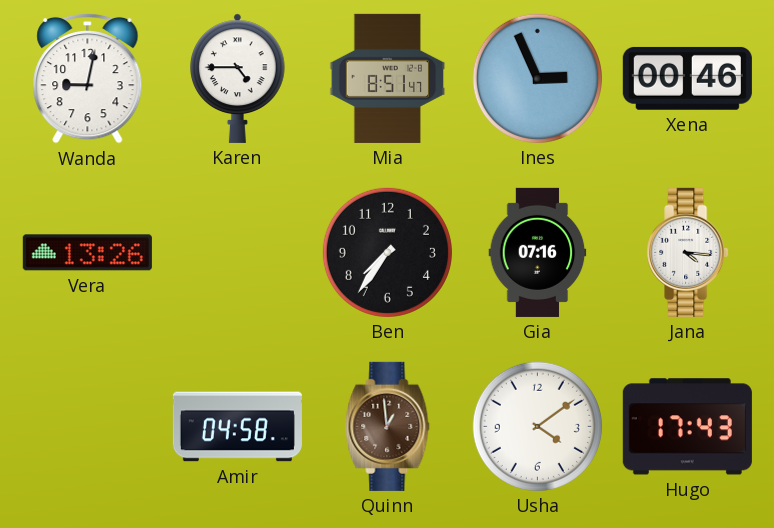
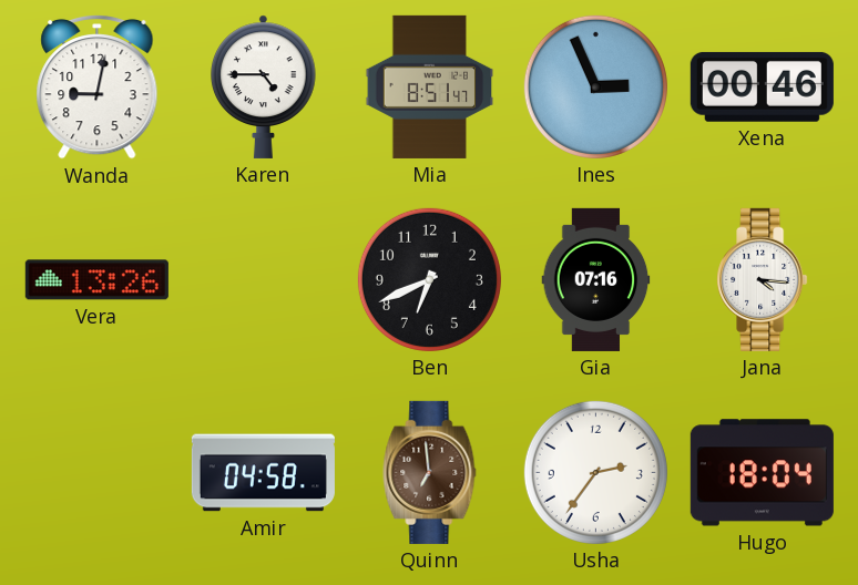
Ben: 7:36 -> 6:41 (429, 279)
Quinn: 12:59 -> 6:59 (430, 472)
Usha: 4:09 -> 2:36 (595, 472)
Hugo: 17:43 -> 18:04 (762, 473)
